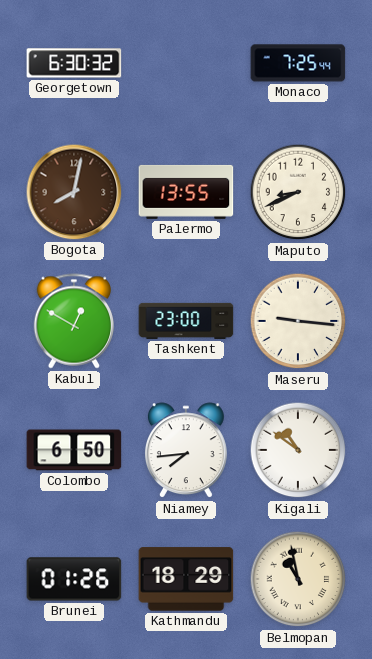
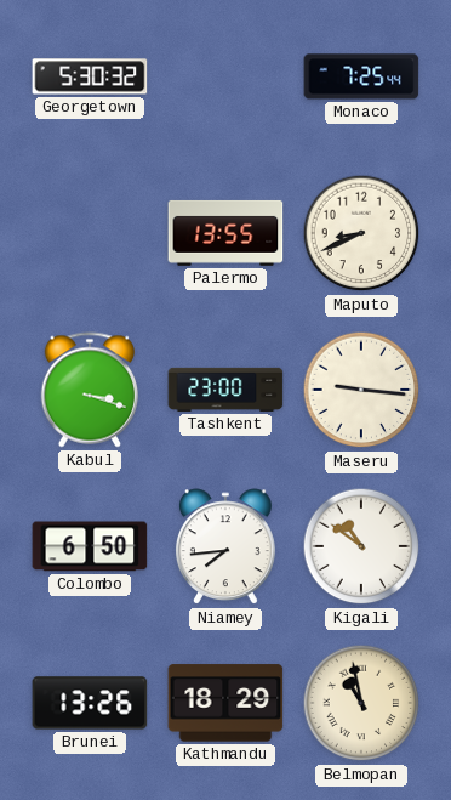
Georgetown: 6:30 -> 5:30 (90, 76)
Bogota: 8:02 -> none (74, 192)
Kabul: 12:50 -> 3:18 (89, 390)
Brunei: 01:26 -> 13:26 (90, 703)
